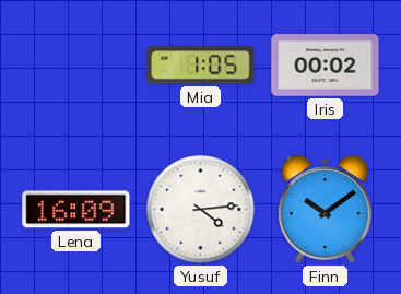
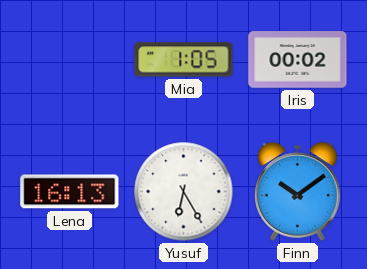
Lena: 16:09 -> 16:13 (70, 192)
Yusuf: 4:14 -> 6:25 (184, 192)
